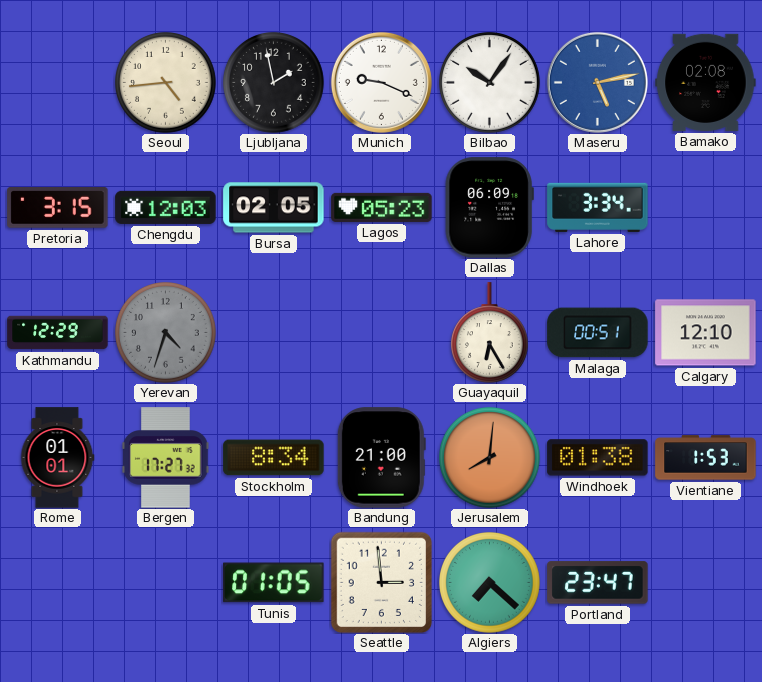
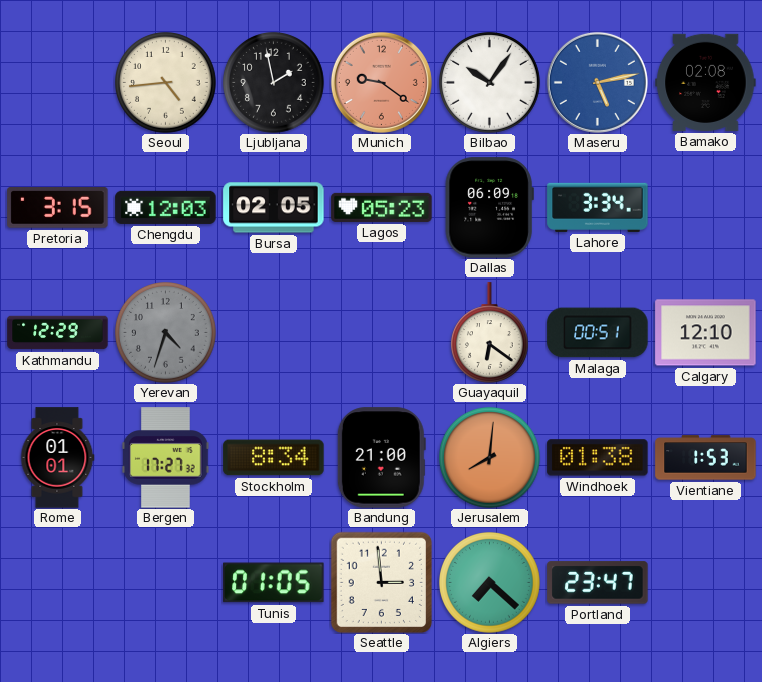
Munich: 9:19 -> 9:21 (381, 82)
Munich dial: white -> salmon (381, 82)
Guayaquil: 6:25 -> 6:21 (489, 333)
